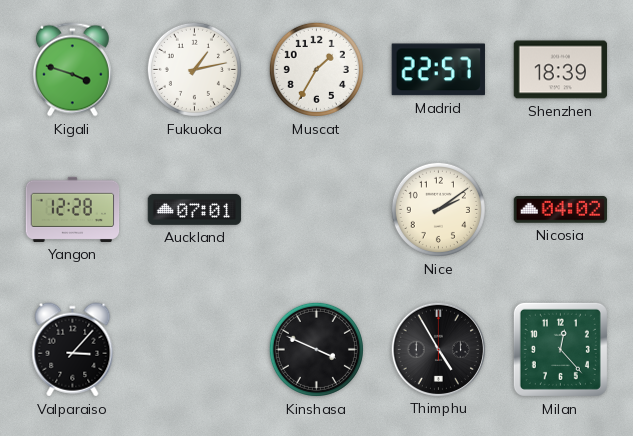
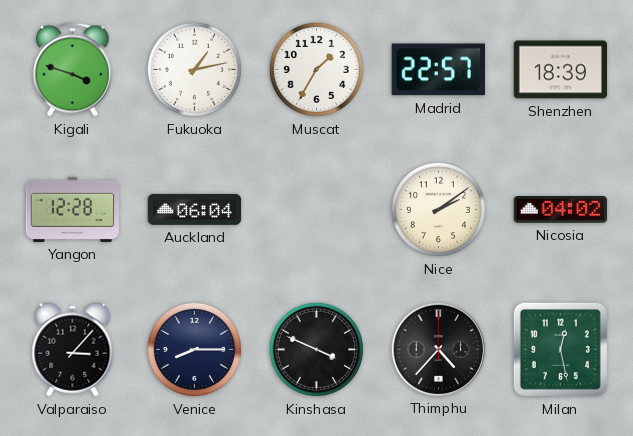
Auckland: 07:01 -> 06:04 (195, 209)
Venice: none -> 8:15 (194, 349)
Thimphu: 4:55 -> 4:37 (438, 349)
Milan: 12:23 -> 12:28 (560, 349)
